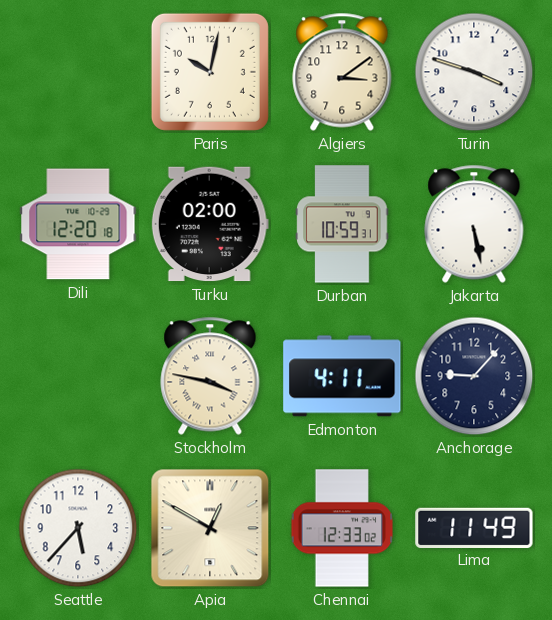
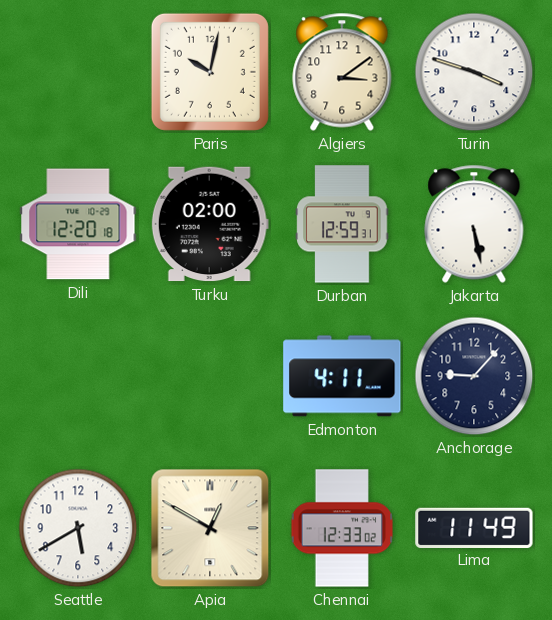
Durban: 10:59 -> 12:59 (342, 224)
Stockholm: 3:47 -> none (210, 376)
Seattle: 5:37 -> 5:40 (78, 528)
